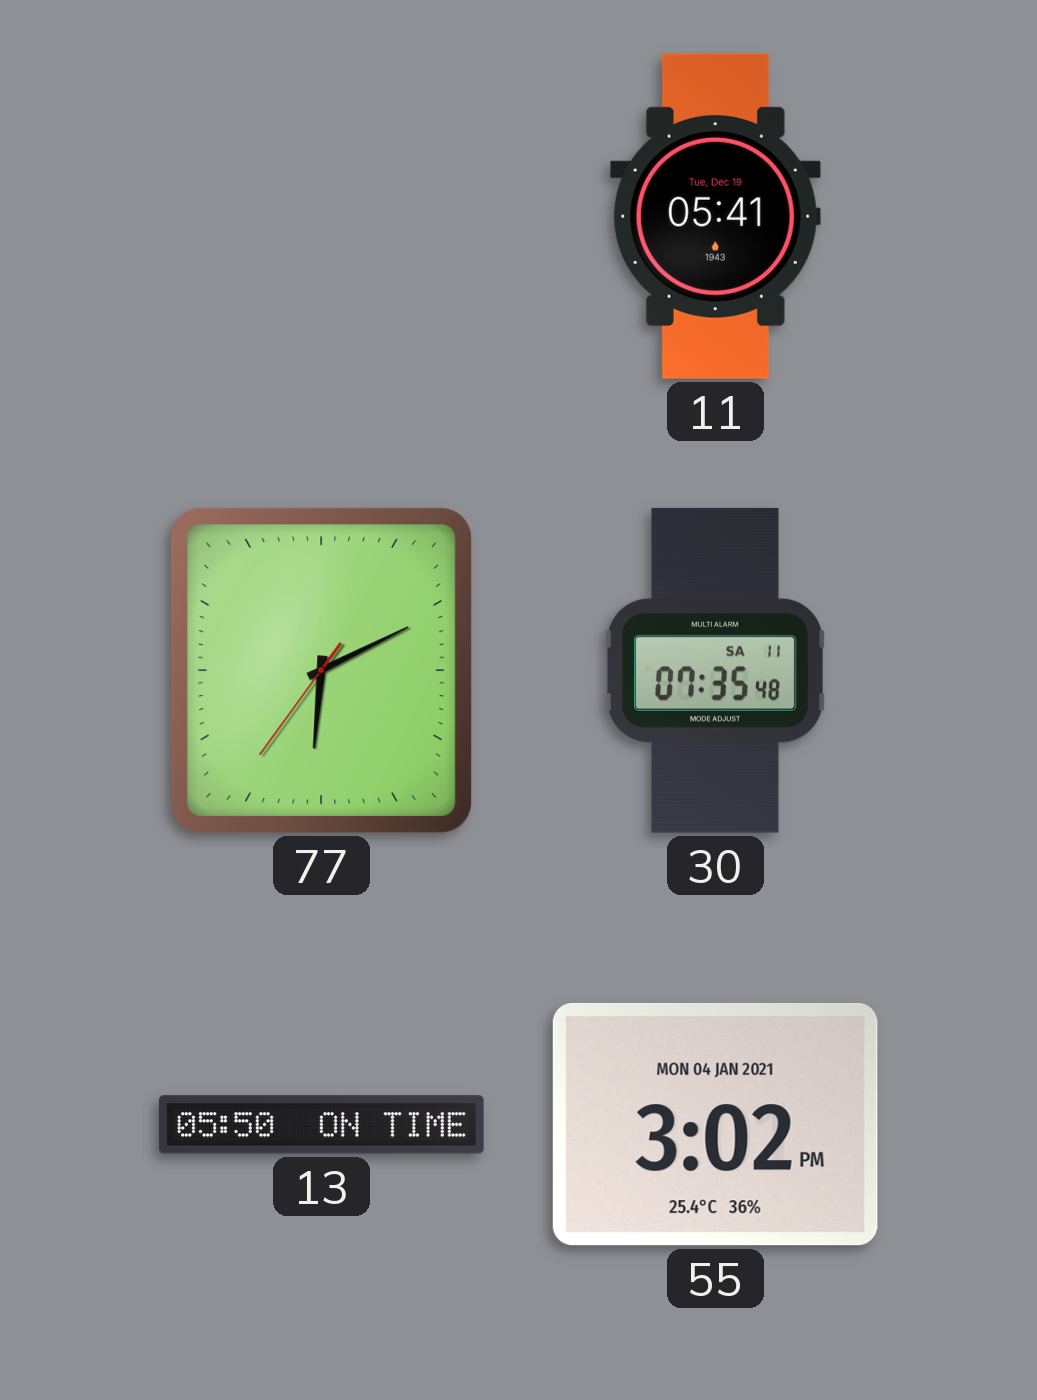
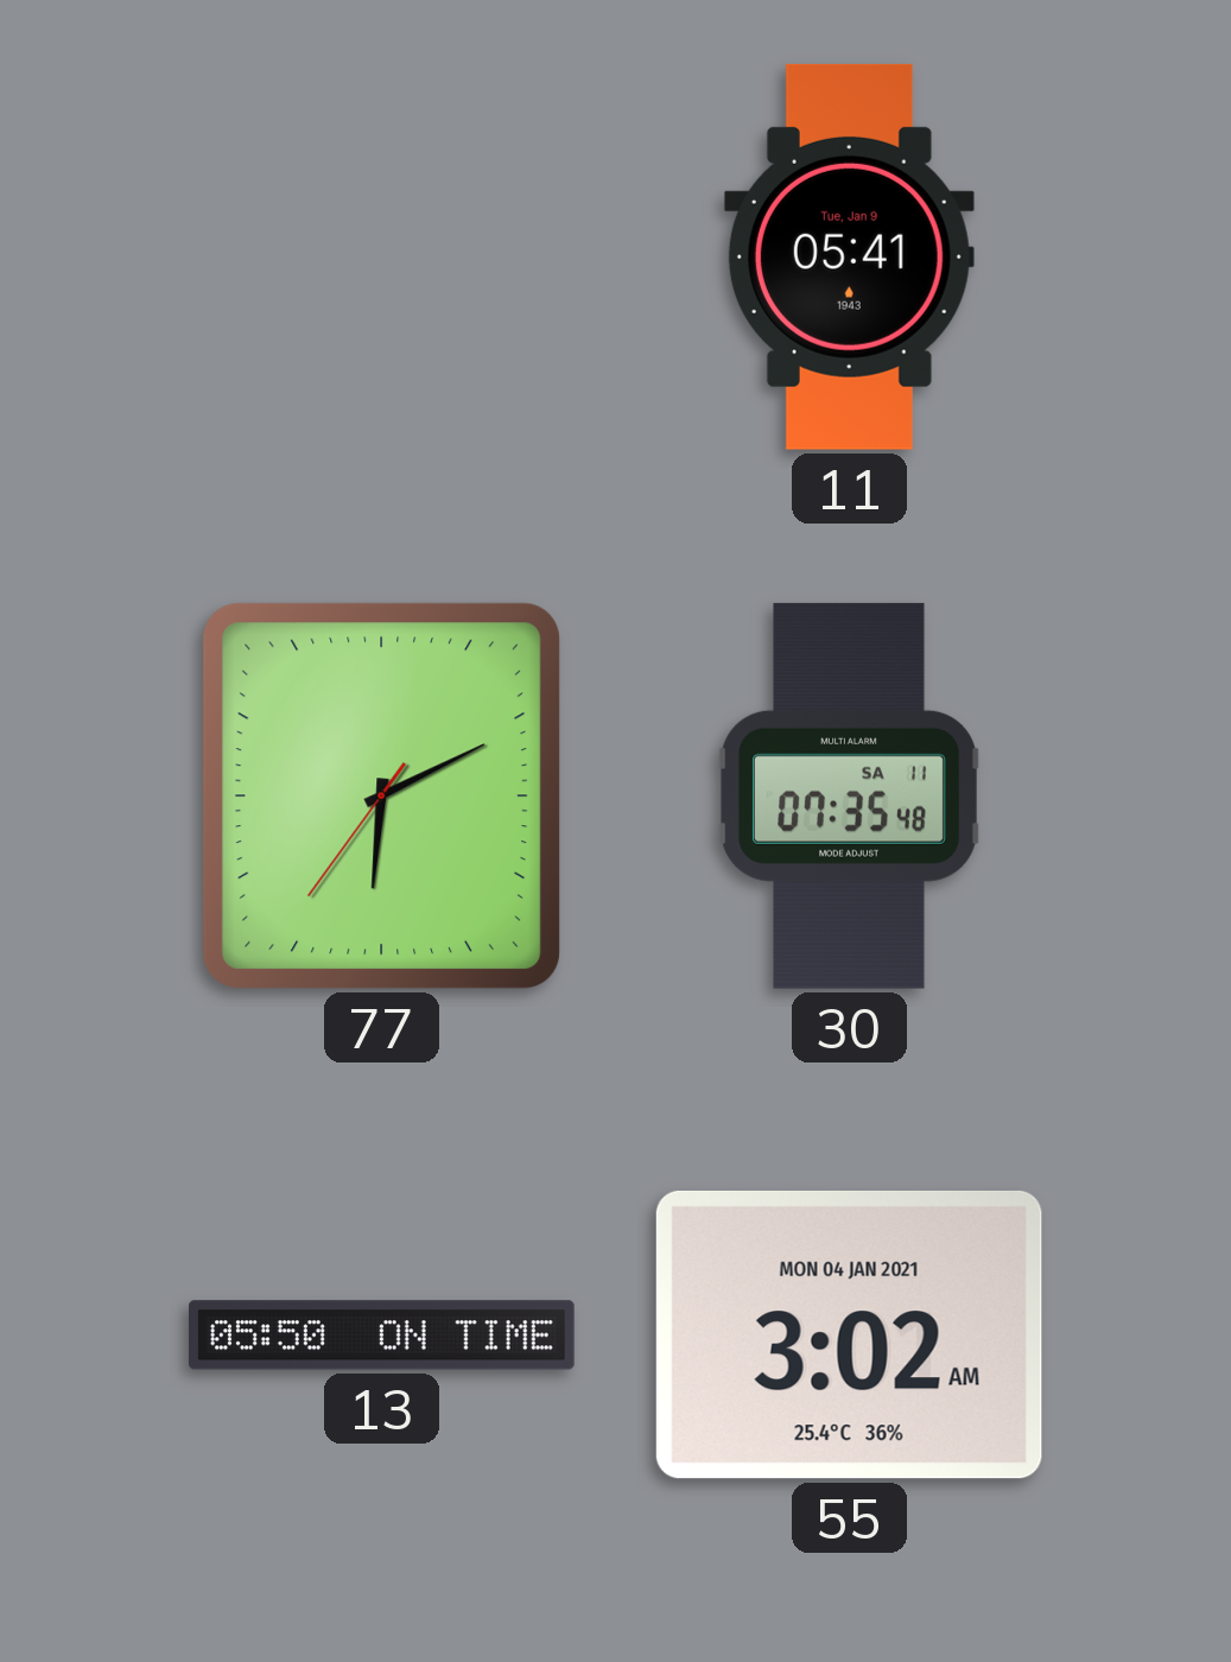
11 date: Tue, Dec 19 -> Tue, Jan 9 (849, 256)
55: 3:02 PM -> 3:02 AM (849, 1334)
